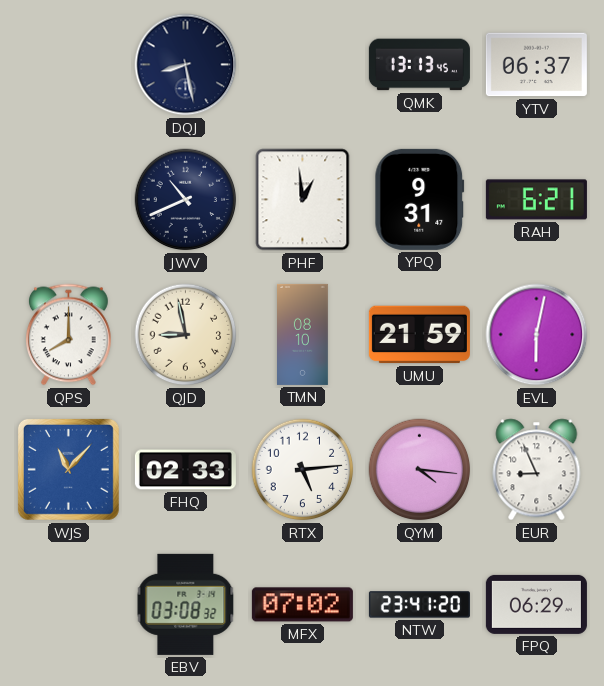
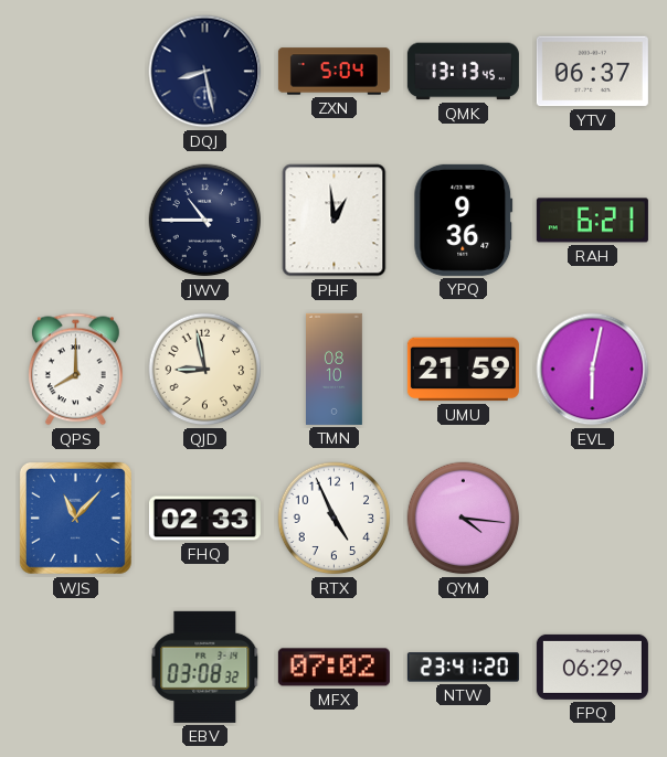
ZXN: none -> 5:04 (333, 72)
JWV: 10:41 -> 10:45 (205, 221)
YPQ: 9:31 -> 9:36 (464, 220)
RTX: 5:14 -> 4:56 (335, 519)
EUR: 8:56 -> none (537, 470)
